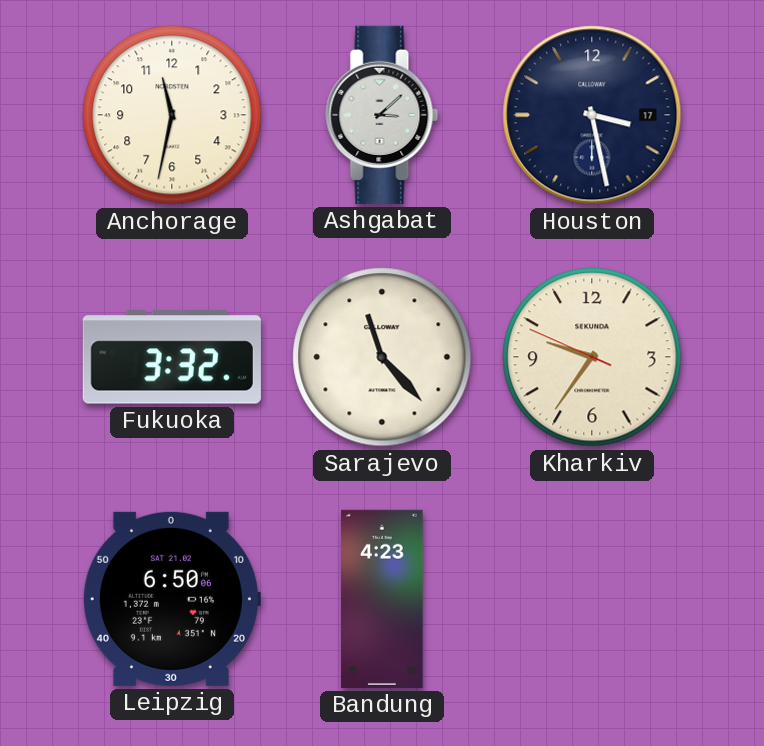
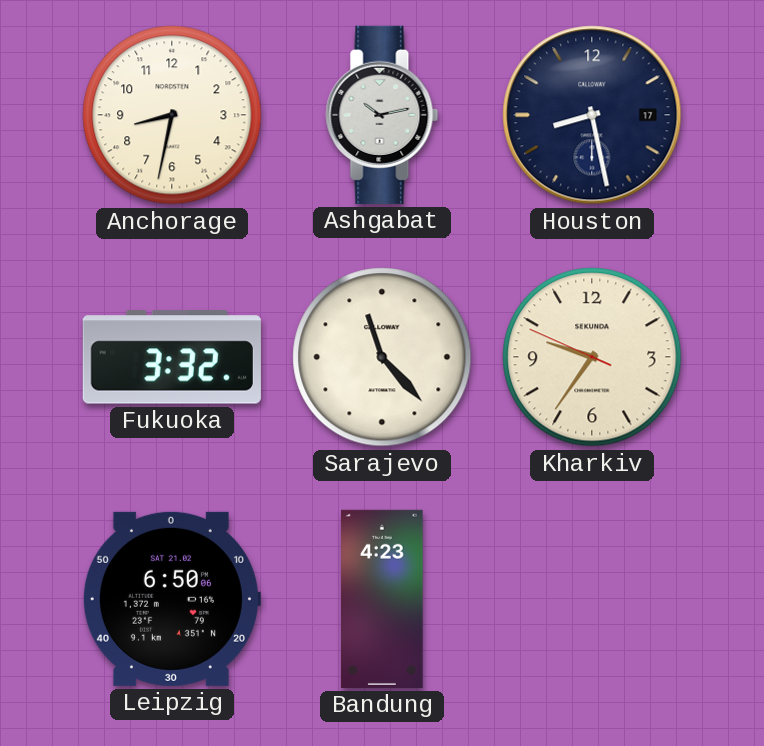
Anchorage: 11:32 -> 8:32 (172, 115)
Ashgabat: 3:08 -> 10:13 (382, 115)
Houston: 3:28 -> 8:28 (592, 115)
